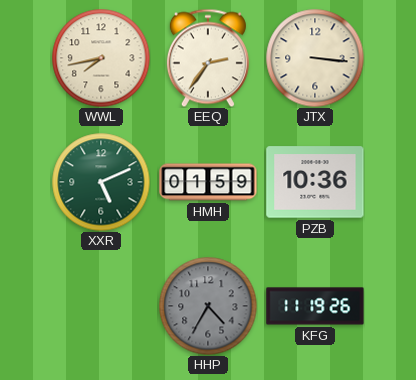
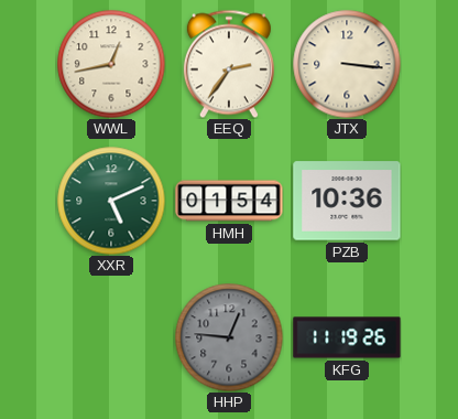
WWL: 7:43 -> 12:43 (111, 64)
HMH: 01:59 -> 01:54 (229, 201)
HHP: 4:35 -> 12:46 (229, 337)
